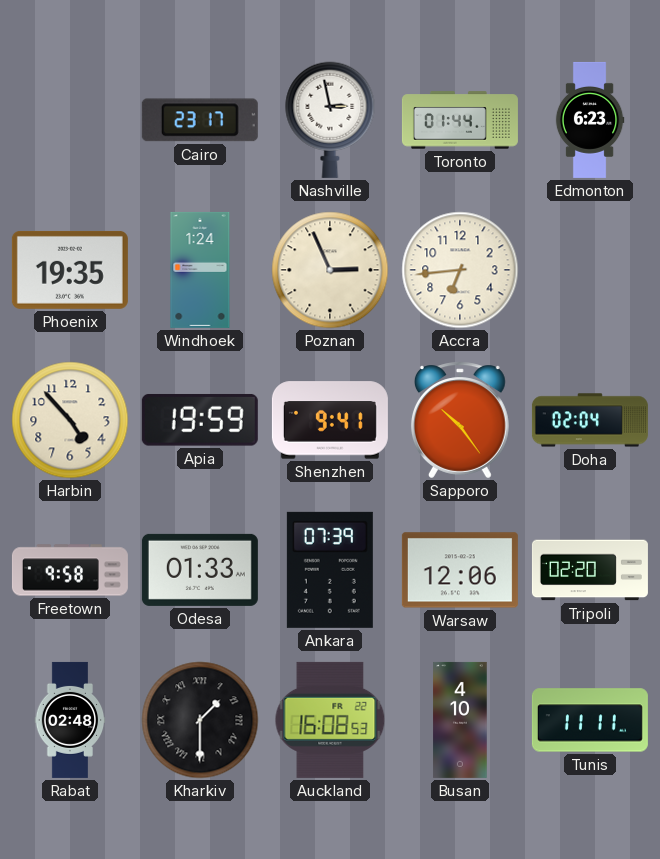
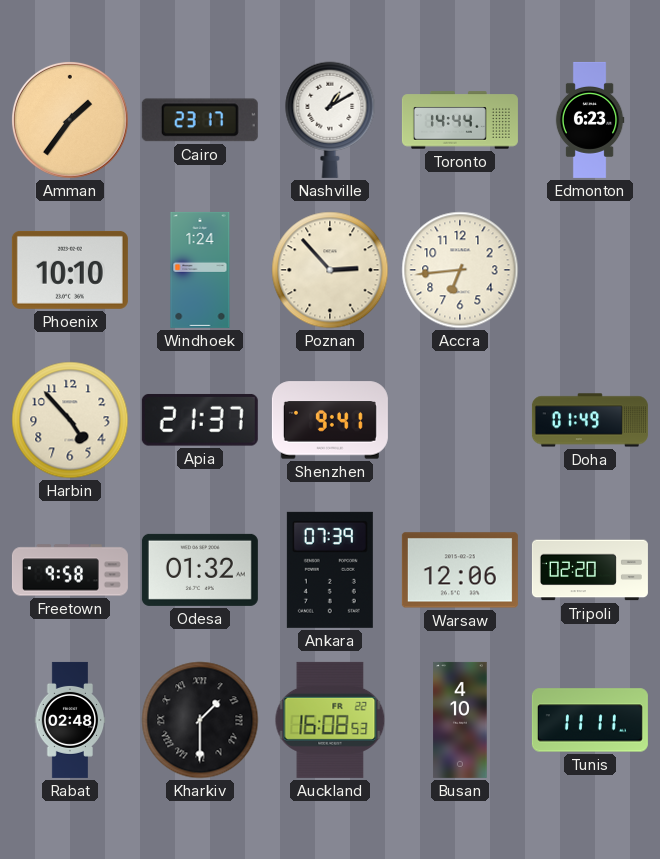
Amman: none -> 1:36 (70, 120)
Nashville: 2:58 -> 1:10 (330, 120)
Toronto: 01:44 -> 14:44 (460, 120)
Phoenix: 19:35 -> 10:10 (70, 270)
Poznan: 2:56 -> 2:53 (330, 270)
Apia: 19:59 -> 21:37 (200, 420)
Sapporo: 10:24 -> none (460, 420)
Doha: 02:04 -> 01:49 (590, 420)
Odesa: 01:33 -> 01:32 (200, 570)
